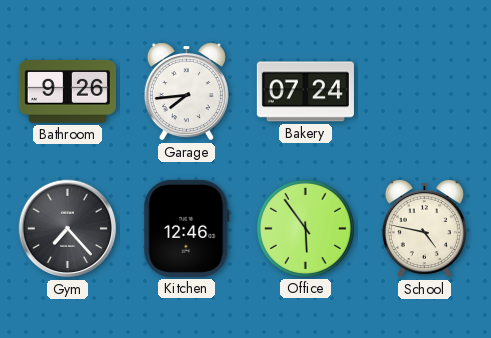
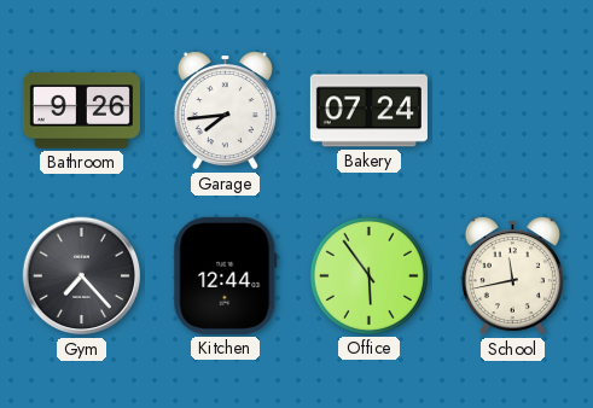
Kitchen: 12:46 -> 12:44 (226, 275)
School: 4:47 -> 11:43 (512, 275)
